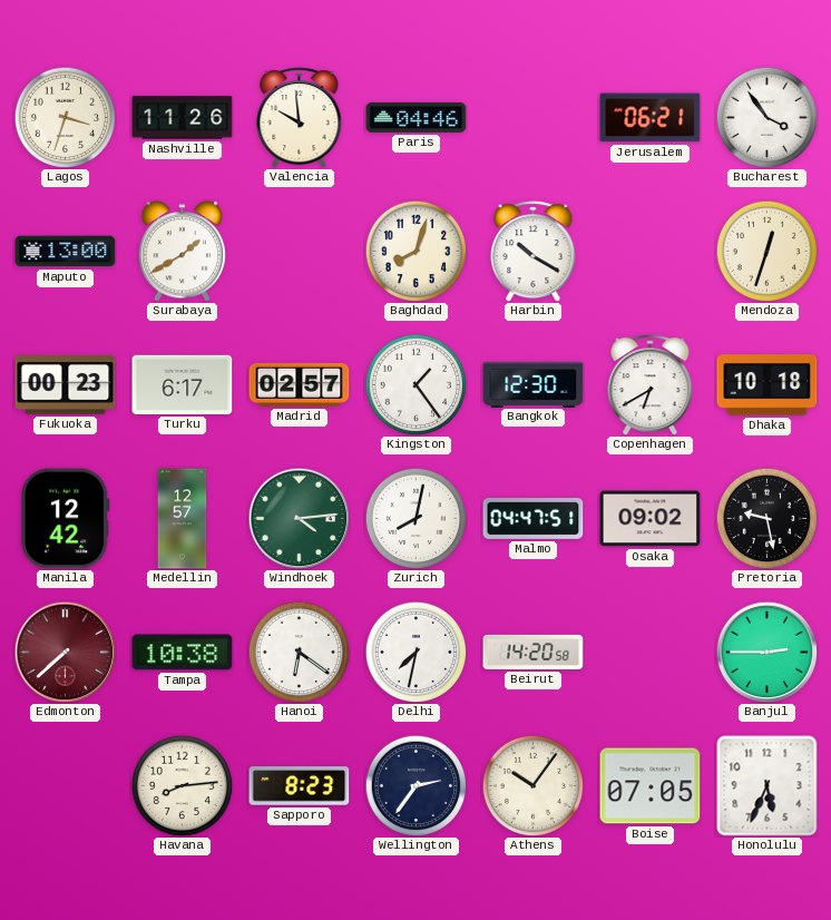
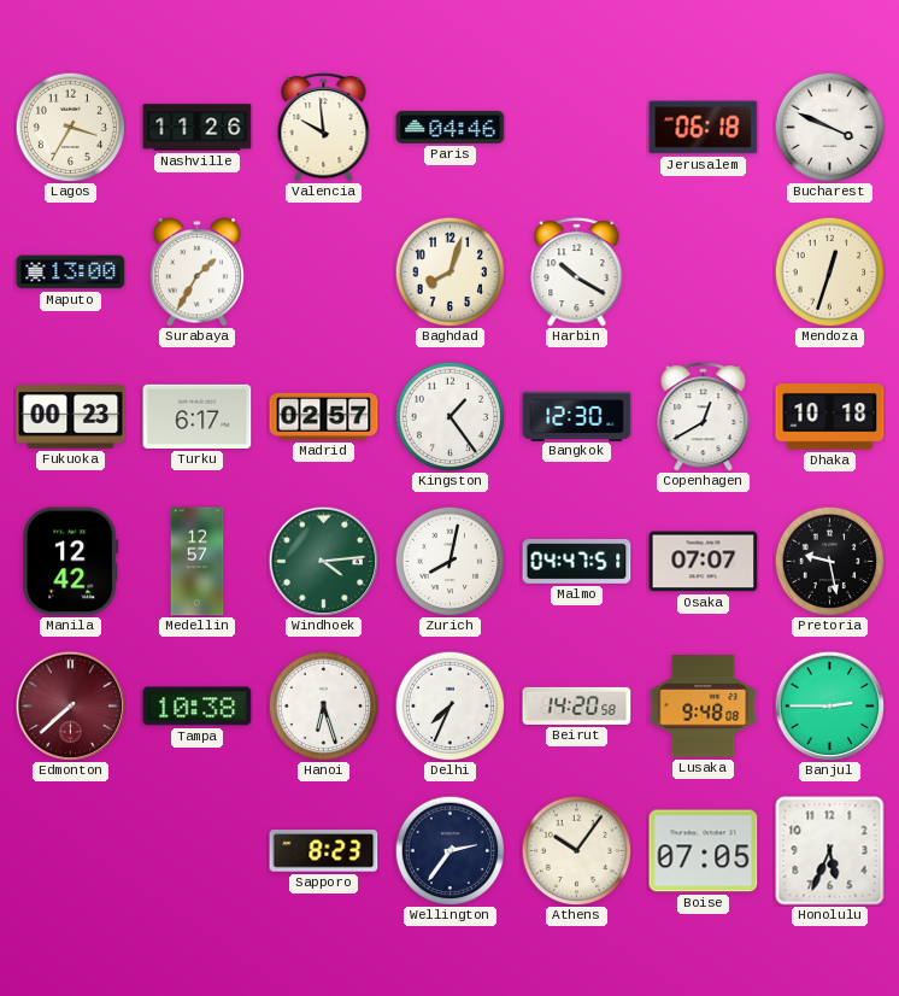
Lagos: 3:33 -> 3:35 (70, 127)
Jerusalem: 06:21 -> 06:18 (704, 128)
Bucharest: 3:54 -> 3:49 (829, 127)
Surabaya: 1:40 -> 1:35 (198, 273)
Copenhagen: 6:40 -> 12:40 (704, 417)
Osaka: 09:02 -> 07:07 (704, 562)
Hanoi: 6:21 -> 6:27 (323, 705)
Delhi: 7:32 -> 7:34 (449, 705)
Lusaka: none -> 9:48 (704, 707)
Havana: 8:14 -> none (182, 785)
